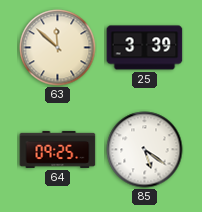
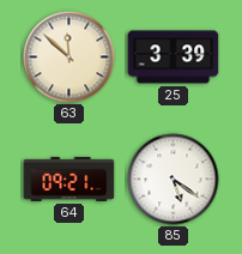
64: 09:25 -> 09:21 (69, 179)
